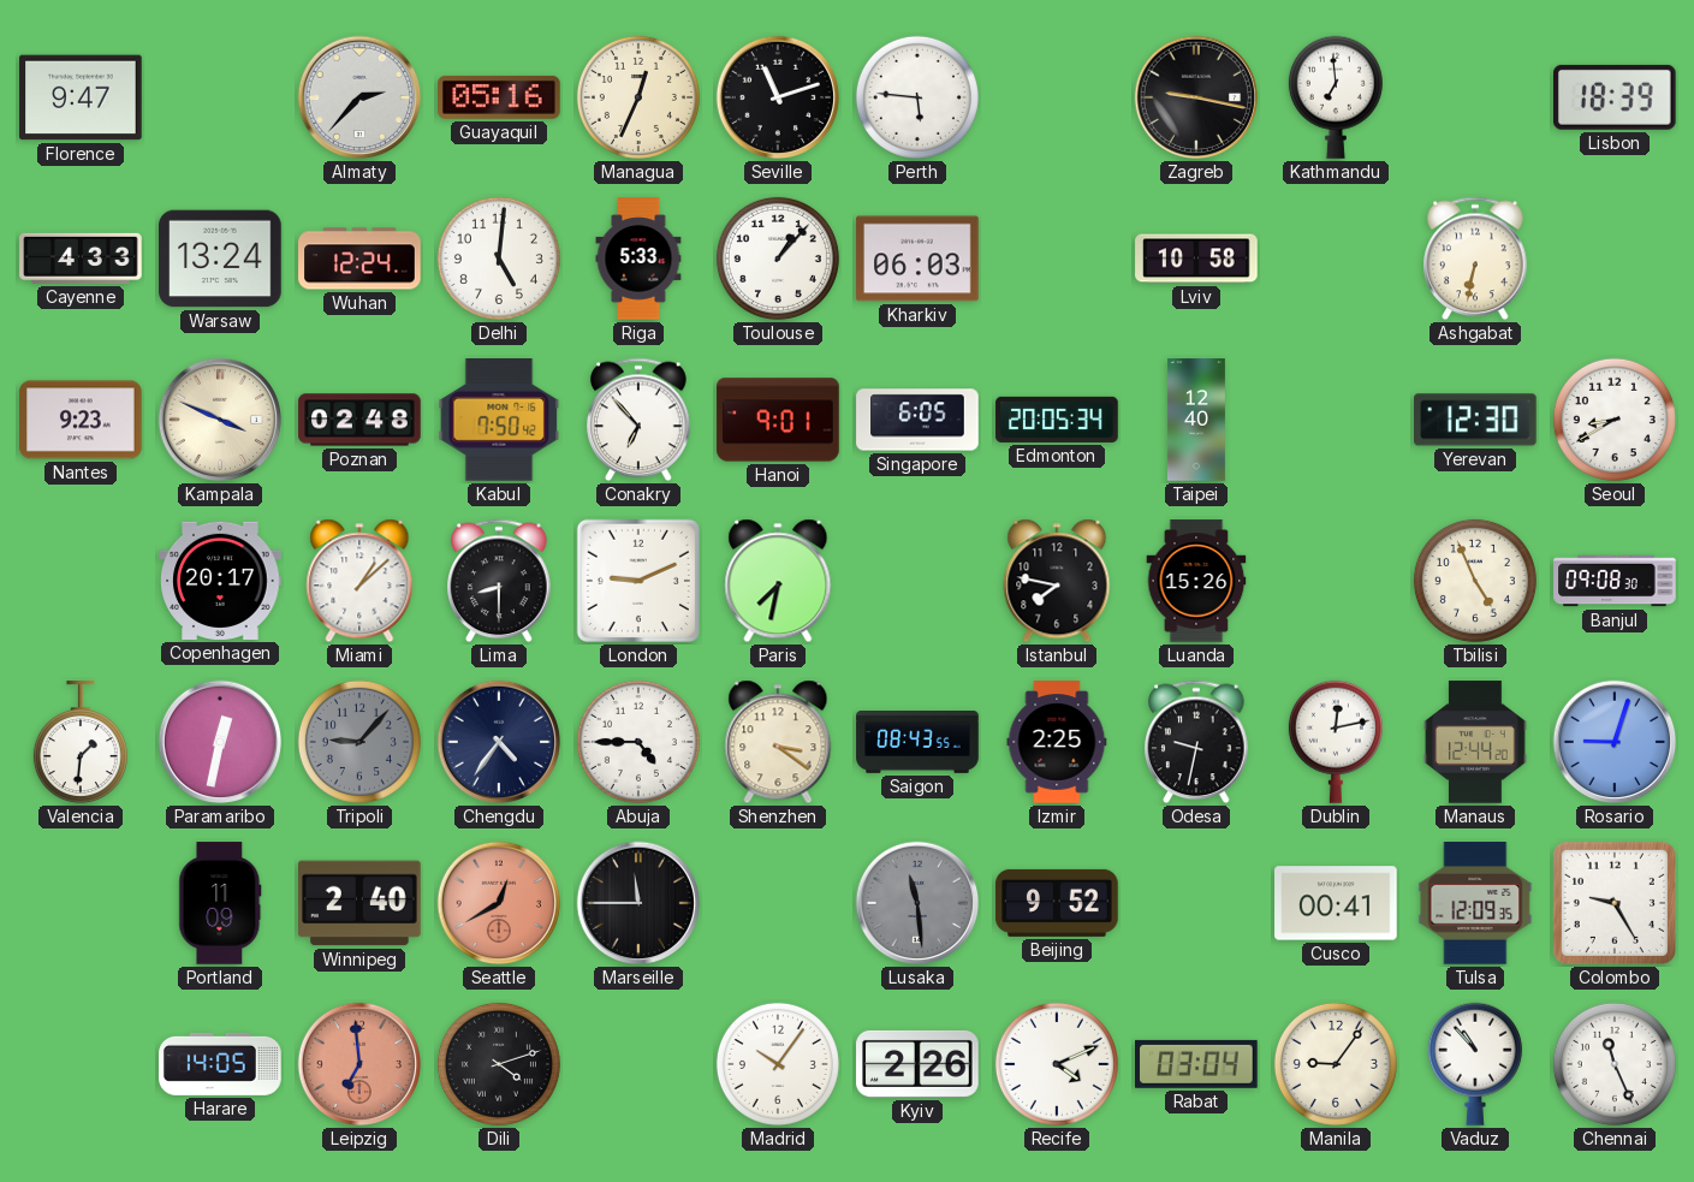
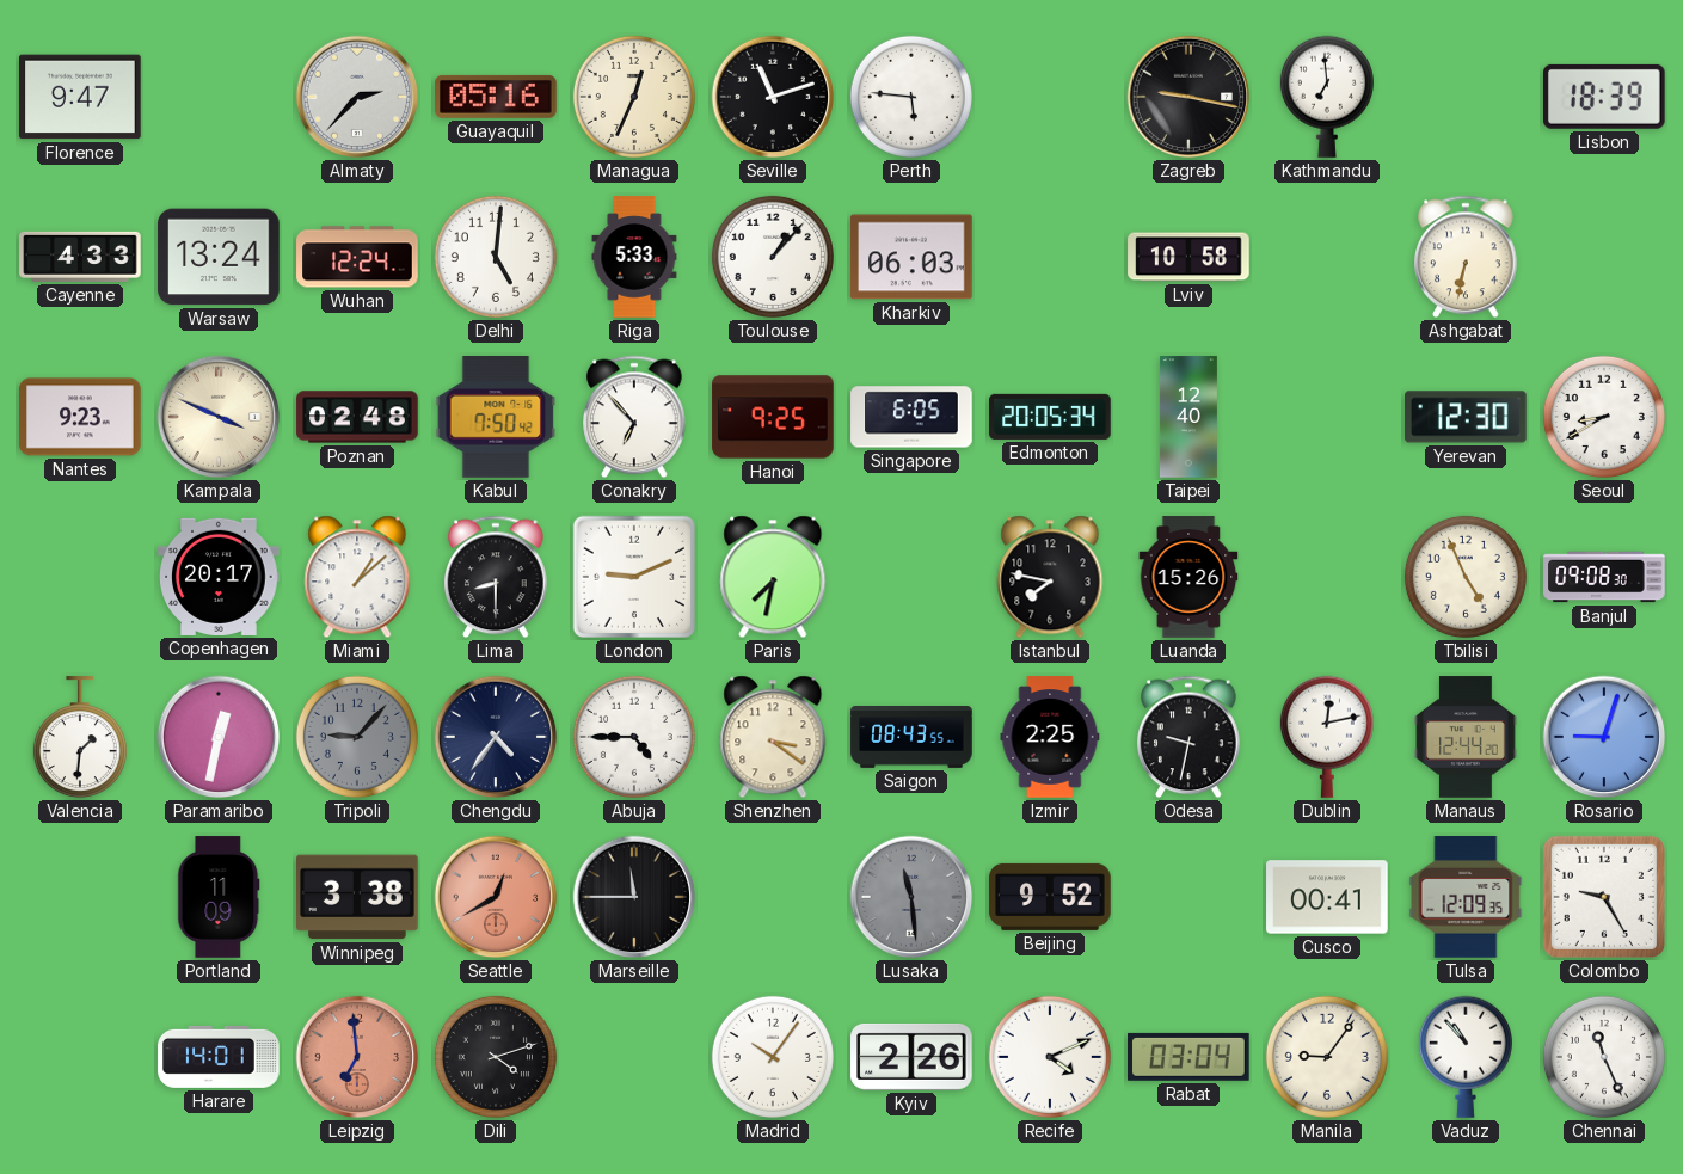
Hanoi: 9:01 -> 9:25 (773, 417)
Winnipeg: 2:40 -> 3:38 (357, 897)
Harare: 14:05 -> 14:01 (219, 1057)
